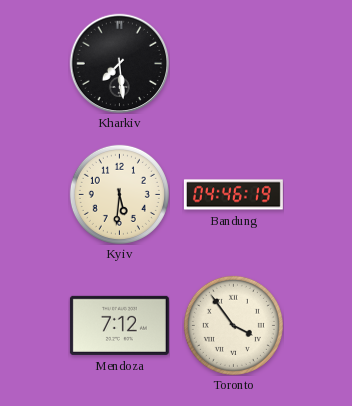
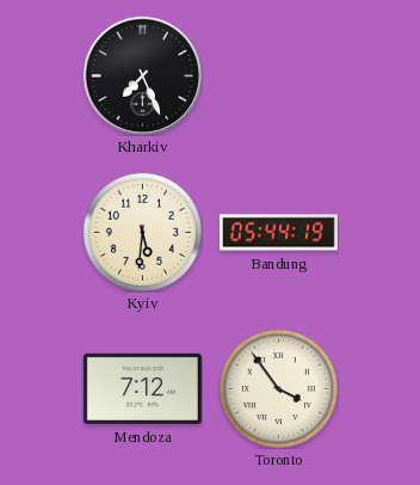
Kharkiv: 7:29 -> 7:26 (142, 75)
Bandung: 04:46 -> 05:44 (278, 233)
